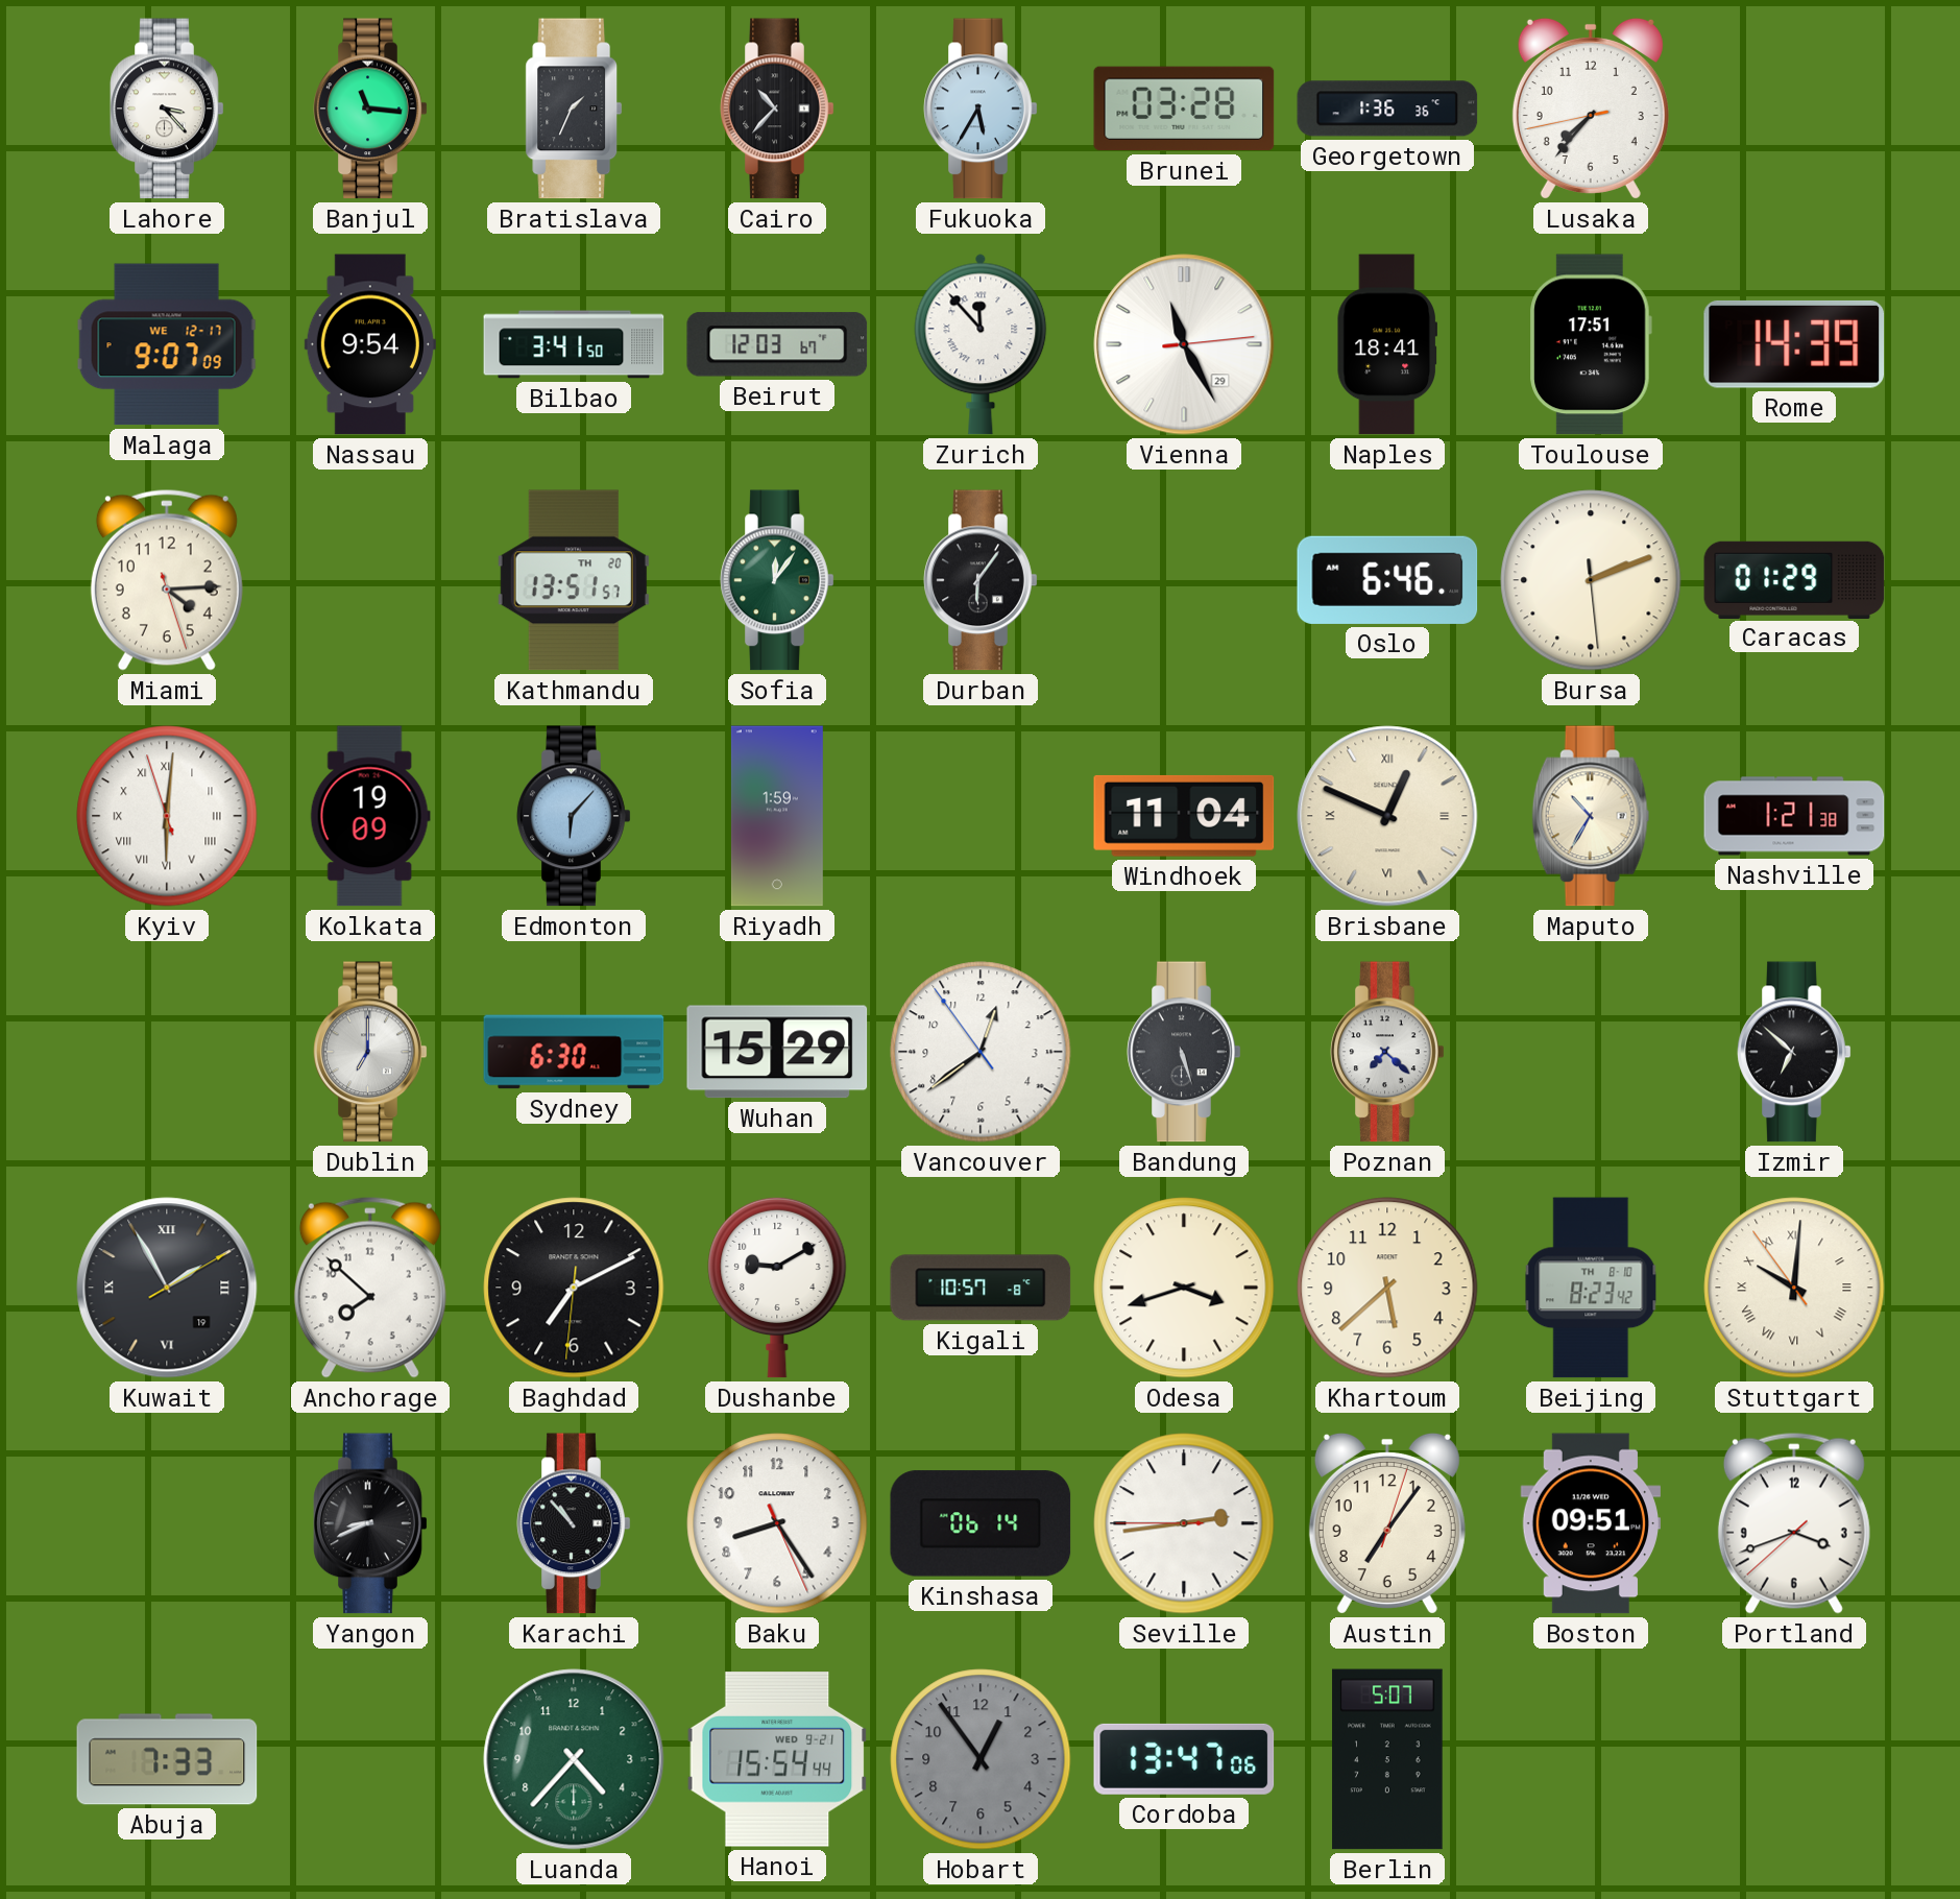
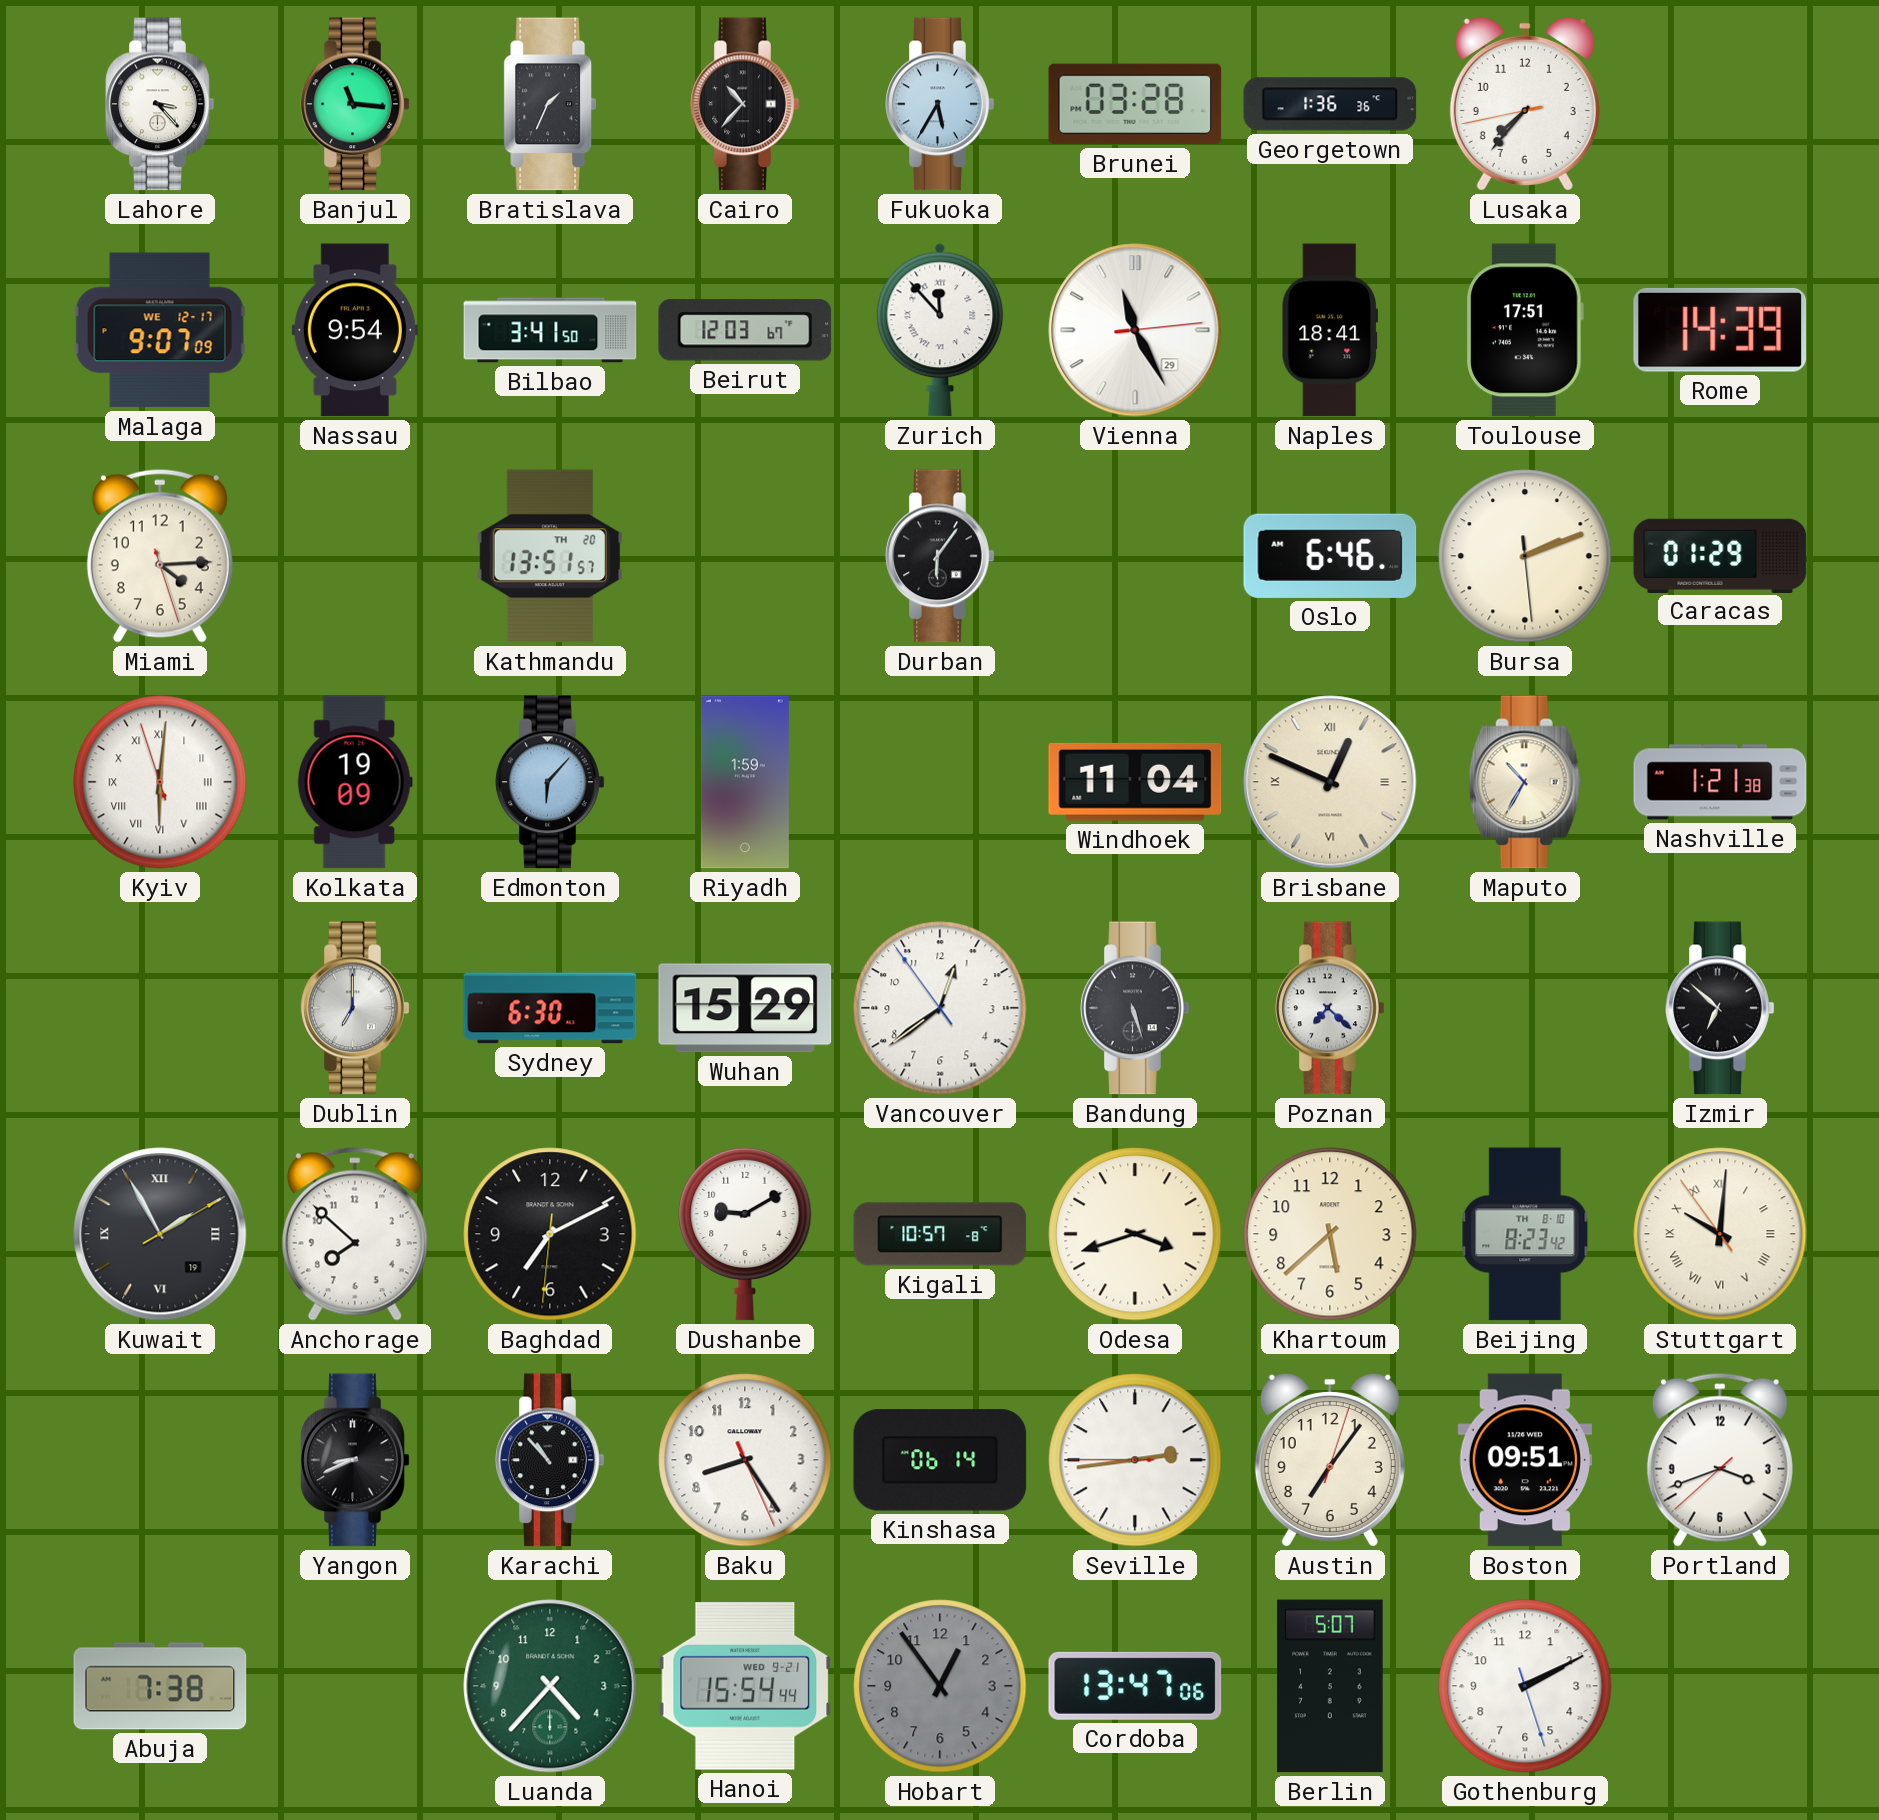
Sofia: 12:06 -> none (777, 580)
Abuja: 7:33 -> 7:38 (160, 1686)
Gothenburg: none -> 2:10 (1525, 1686)
